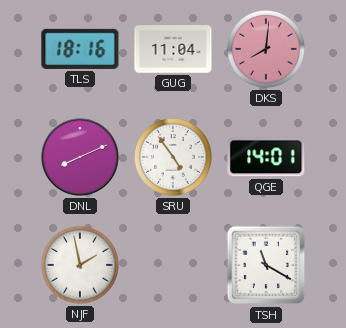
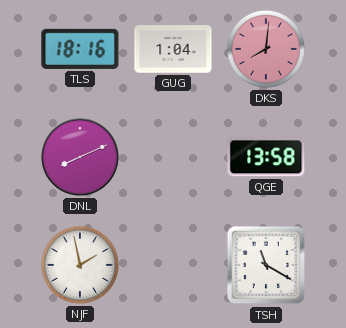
GUG: 11:04 -> 1:04 (173, 49)
SRU: 4:54 -> none (173, 157)
QGE: 14:01 -> 13:58 (266, 157)
